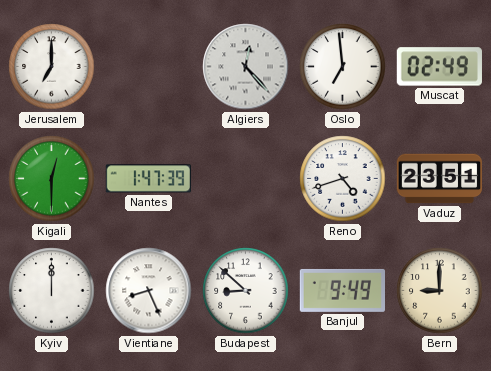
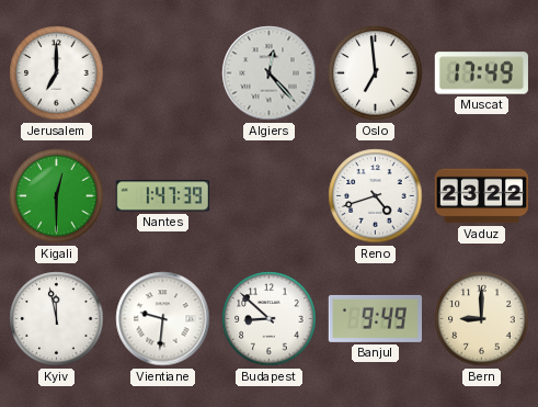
Muscat: 02:49 -> 17:49 (481, 74)
Vaduz: 23:51 -> 23:22 (482, 196)
Kyiv: 12:00 -> 11:58 (57, 319)
Vientiane: 8:26 -> 9:31 (163, 319)
